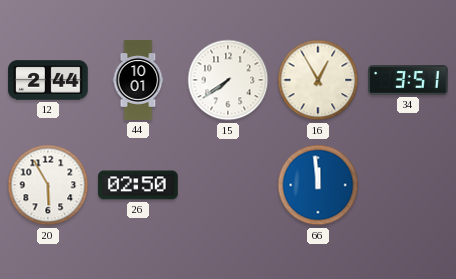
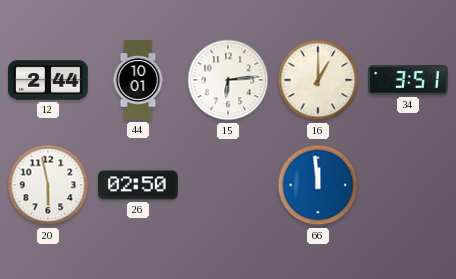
15: 7:39 -> 6:14 (228, 80)
16: 12:55 -> 1:00 (318, 80)
20: 5:55 -> 5:58 (48, 185)
